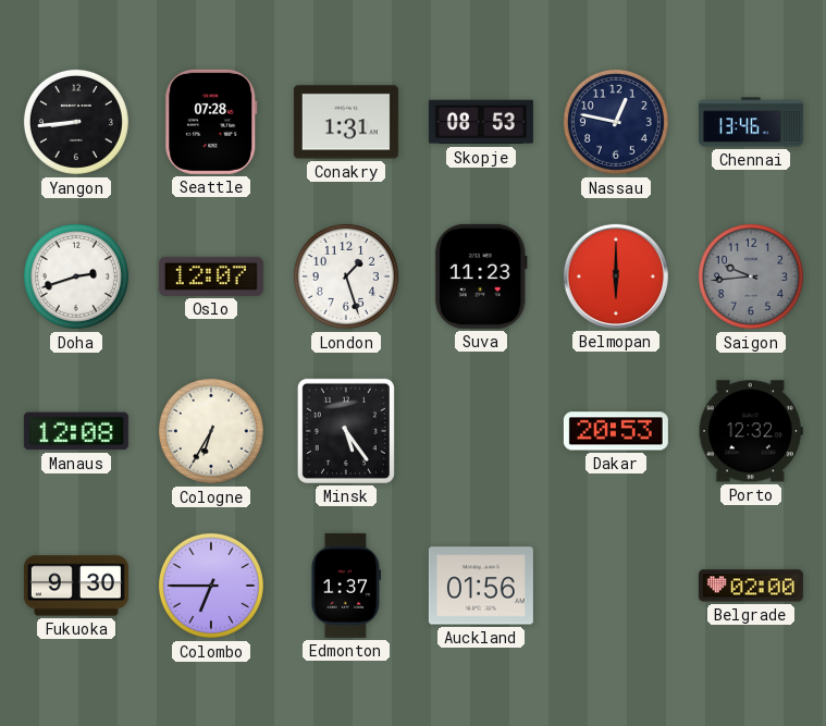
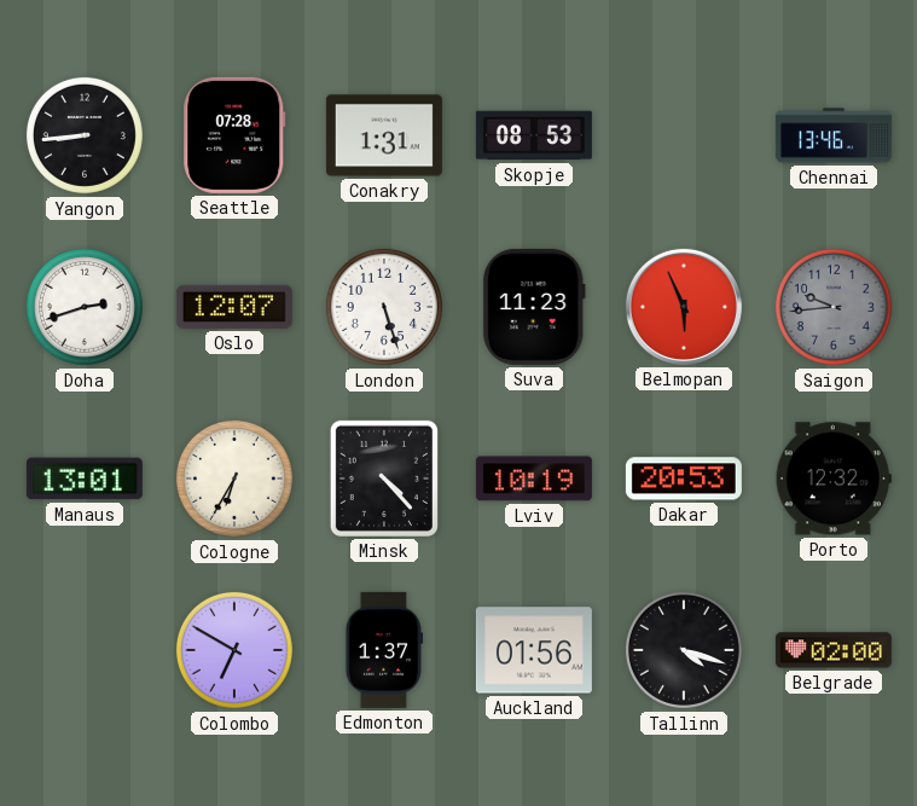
Nassau: 12:47 -> none (616, 122)
London: 1:27 -> 5:27 (384, 307)
Belmopan: 6:00 -> 5:56 (684, 307)
Manaus: 12:08 -> 13:01 (85, 479)
Minsk: 5:24 -> 4:23 (384, 479)
Lviv: none -> 10:19 (534, 479)
Fukuoka: 9:30 -> none (76, 586)
Colombo: 6:45 -> 6:50 (234, 650)
Tallinn: none -> 4:18 (684, 650)
